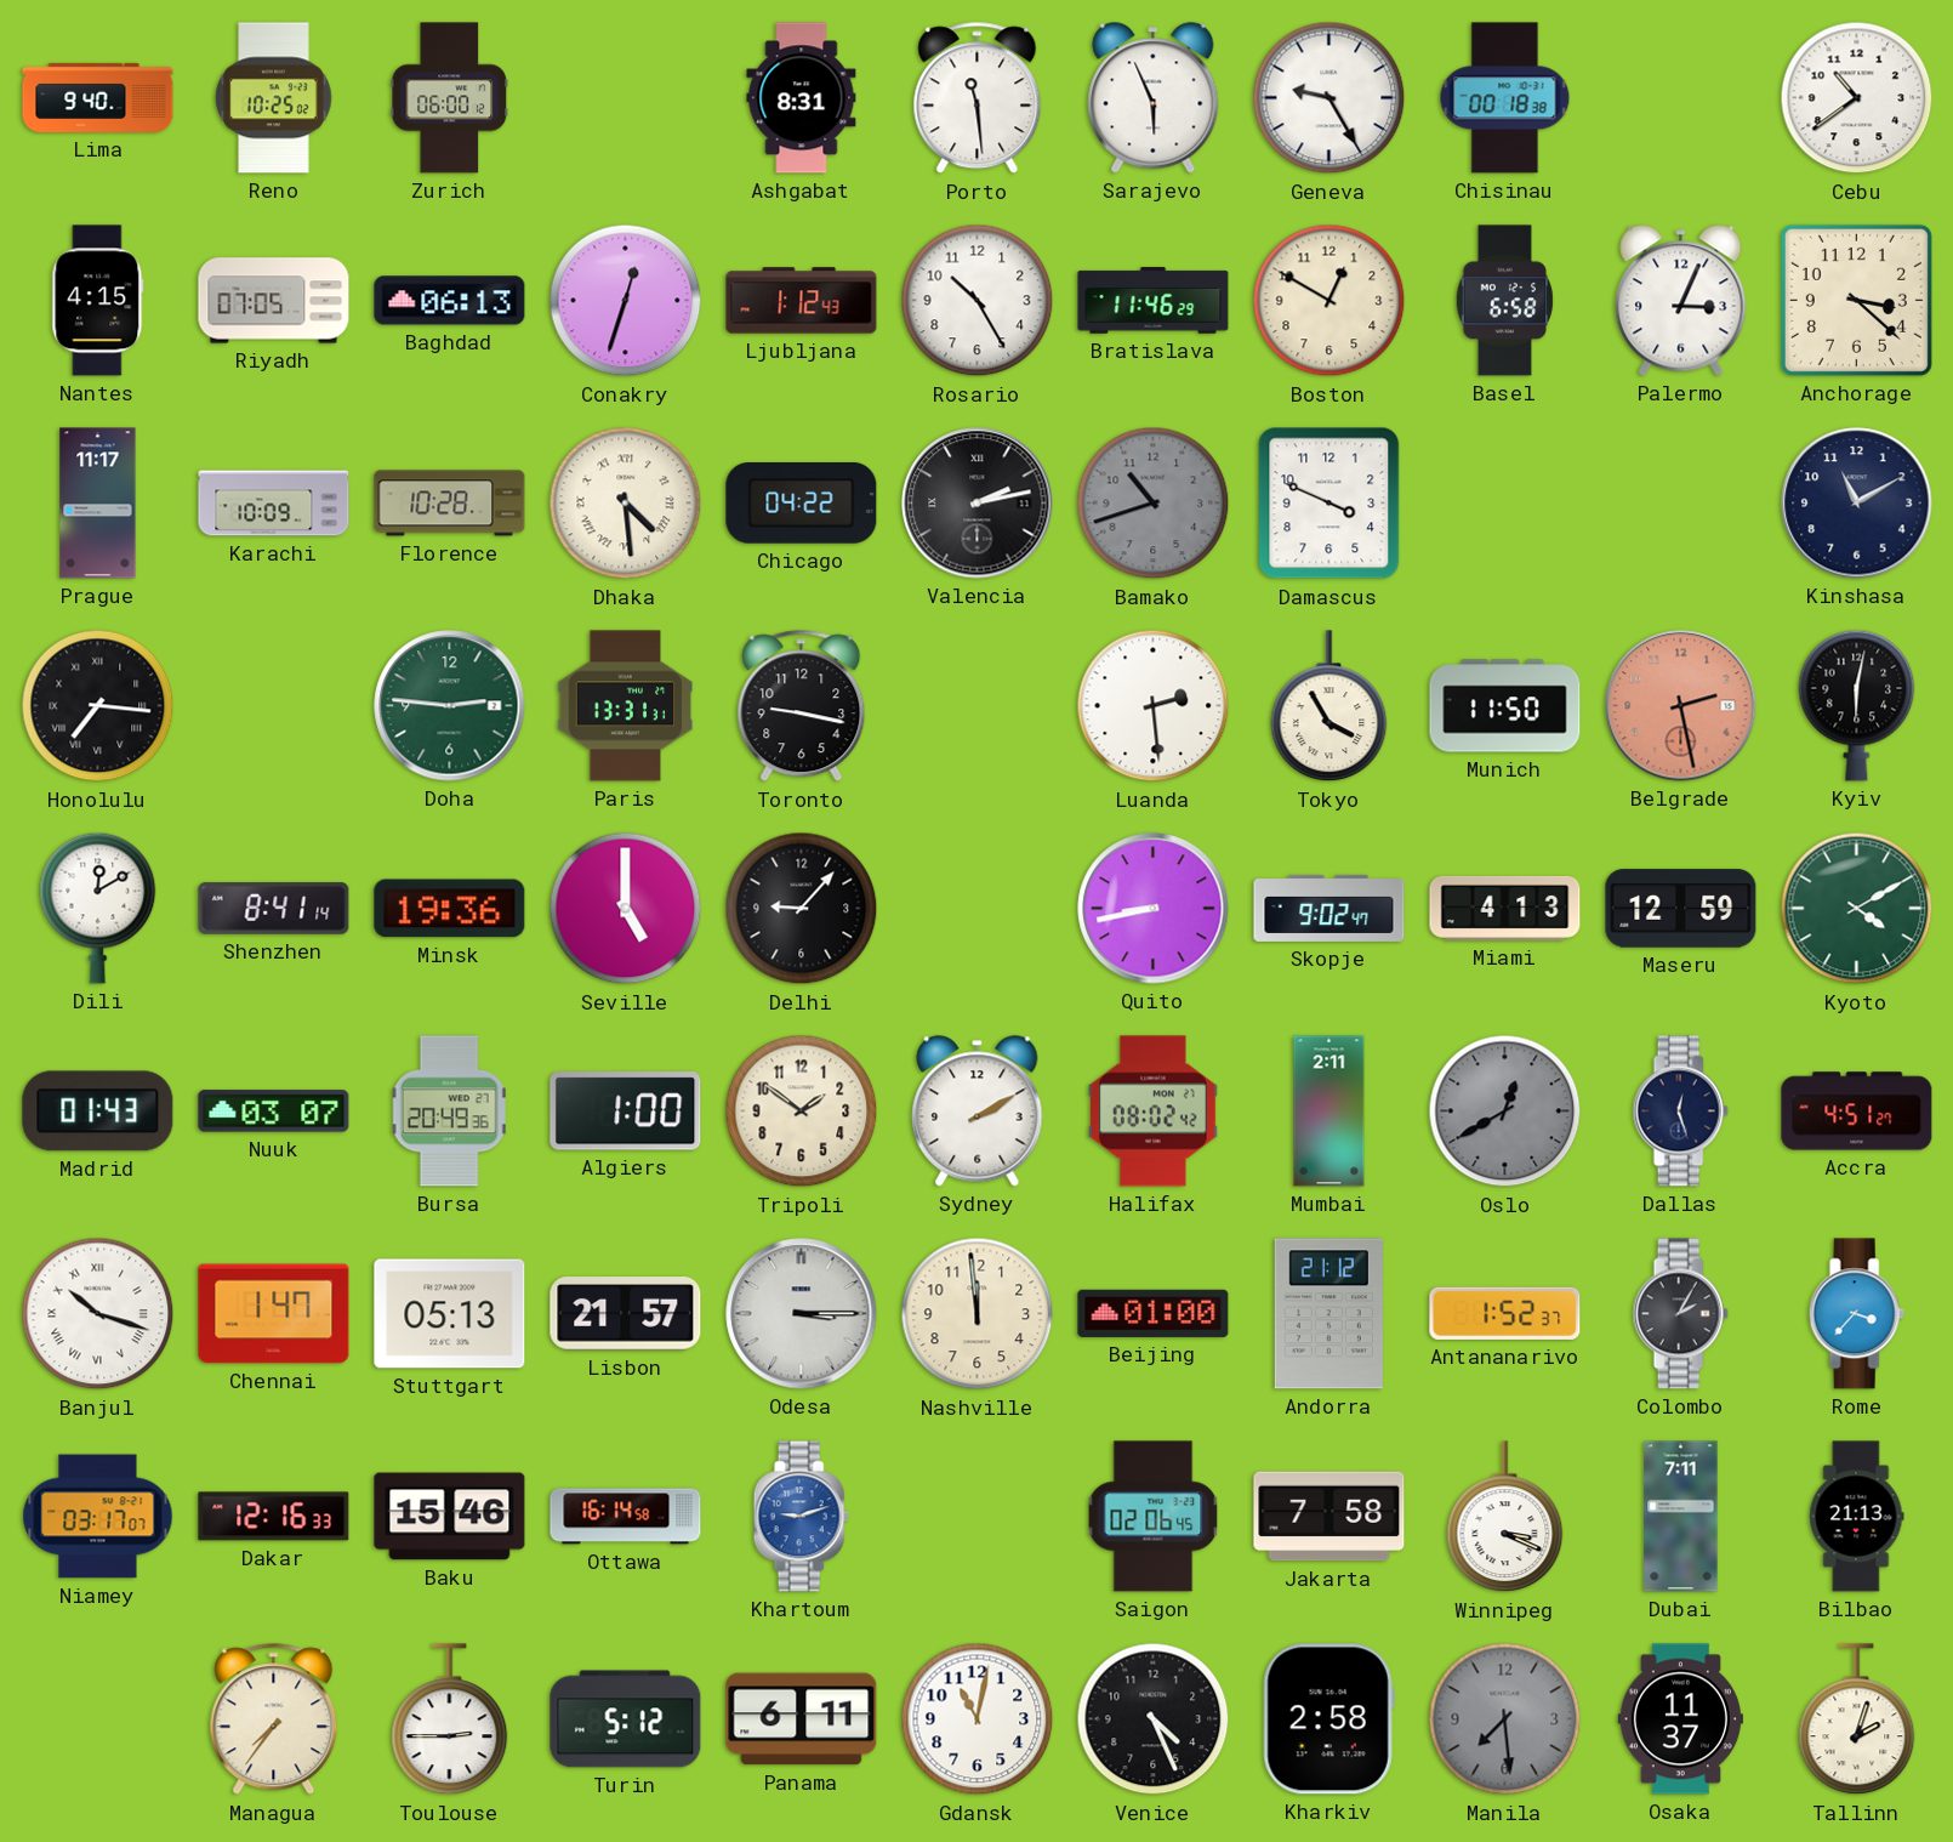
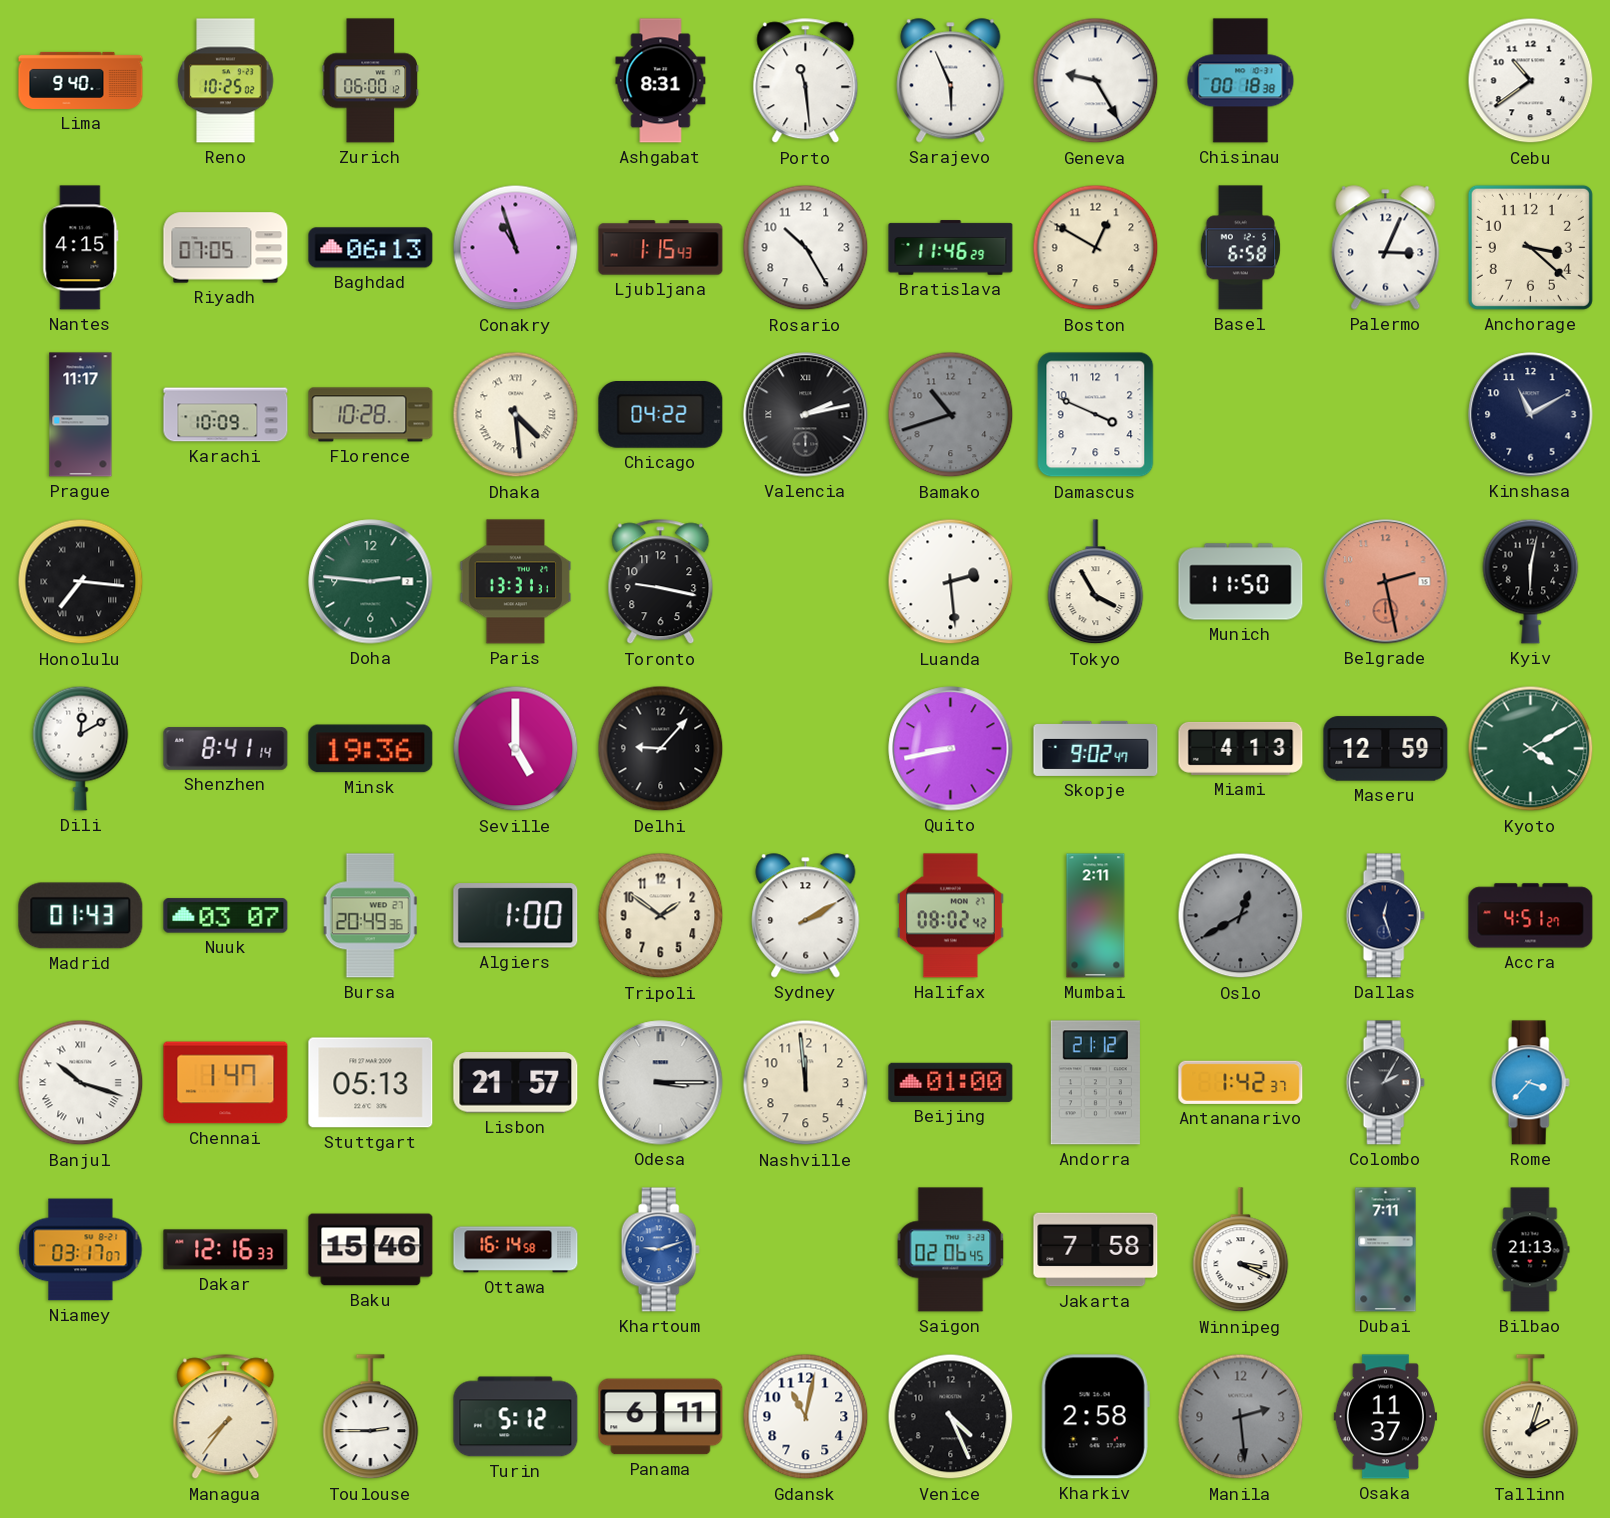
Conakry: 12:33 -> 10:57 (516, 248)
Ljubljana: 1:12 -> 1:15 (661, 248)
Antananarivo: 1:52 -> 1:42 (1241, 1082)
Manila: 7:29 -> 2:29 (1241, 1417)
